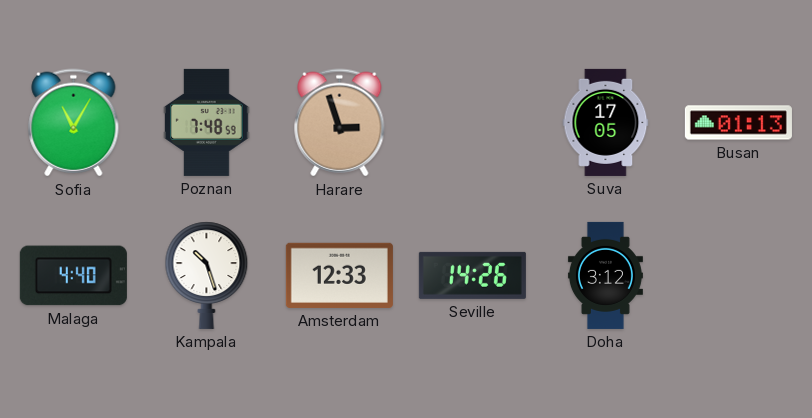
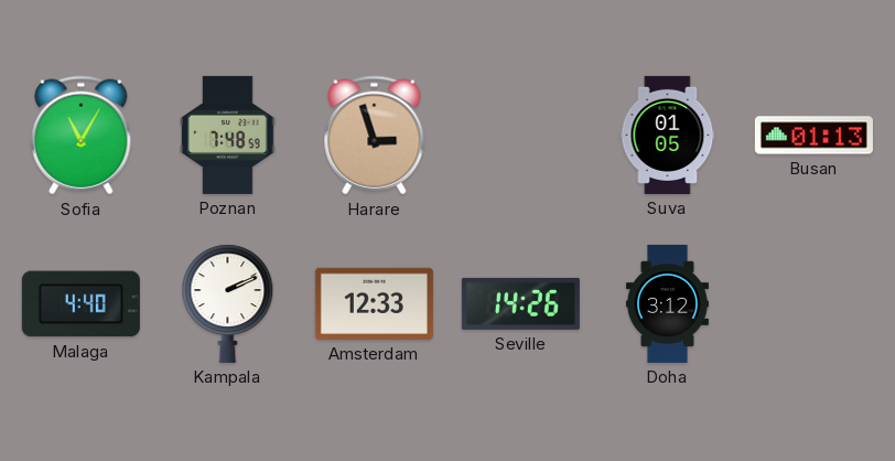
Suva: 17:05 -> 01:05 (668, 135)
Kampala: 10:27 -> 2:11 (228, 303)
